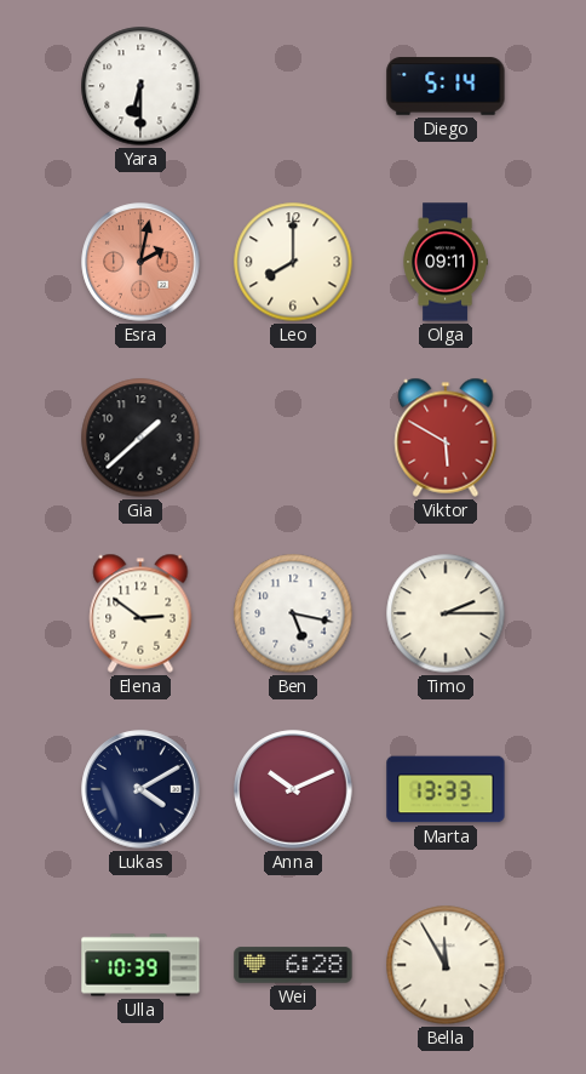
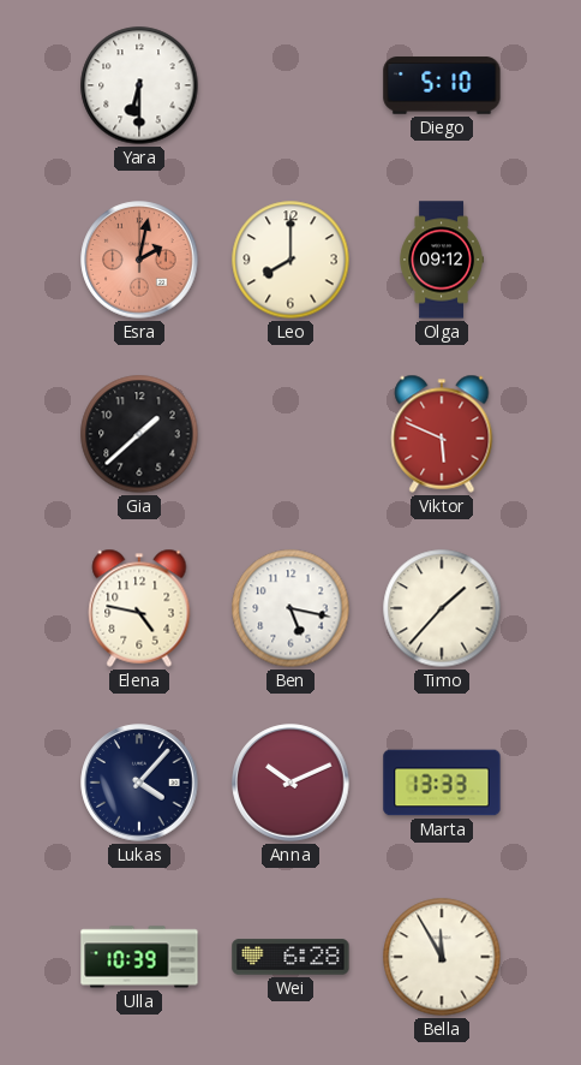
Diego: 5:14 -> 5:10 (442, 85)
Olga: 09:11 -> 09:12 (442, 260)
Viktor: 5:50 -> 5:49 (442, 434)
Elena: 2:51 -> 4:47 (139, 608)
Timo: 2:15 -> 1:37 (442, 608)
Lukas: 4:10 -> 4:07 (139, 783)
